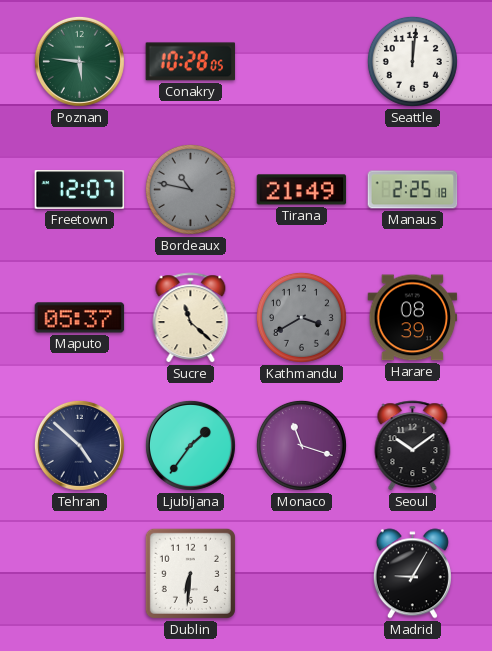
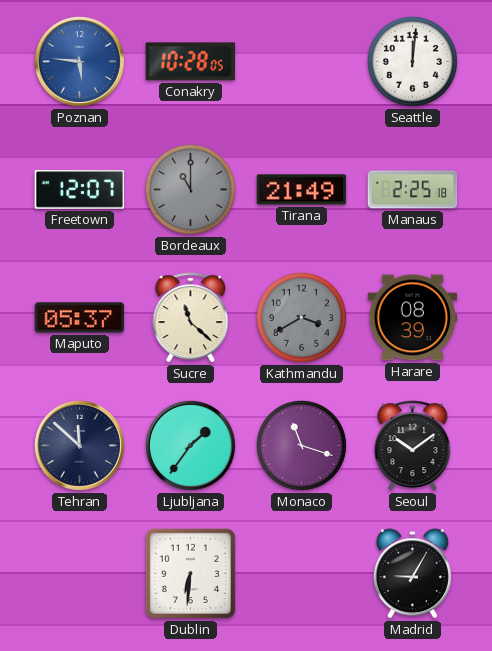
Poznan dial: green -> blue (79, 61)
Bordeaux: 10:47 -> 11:00 (190, 189)
Tehran: 4:52 -> 11:52 (79, 445)
